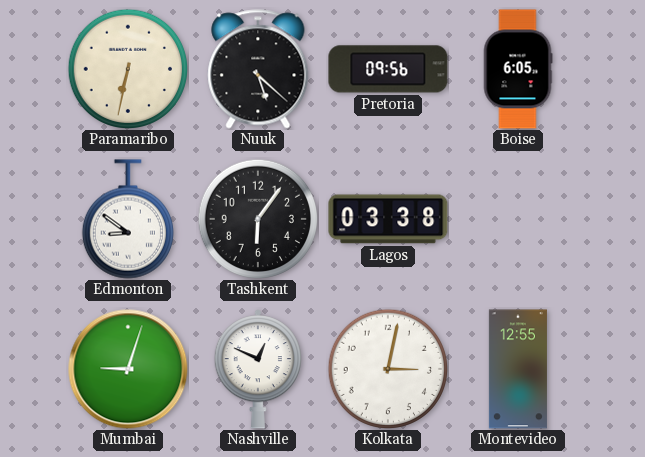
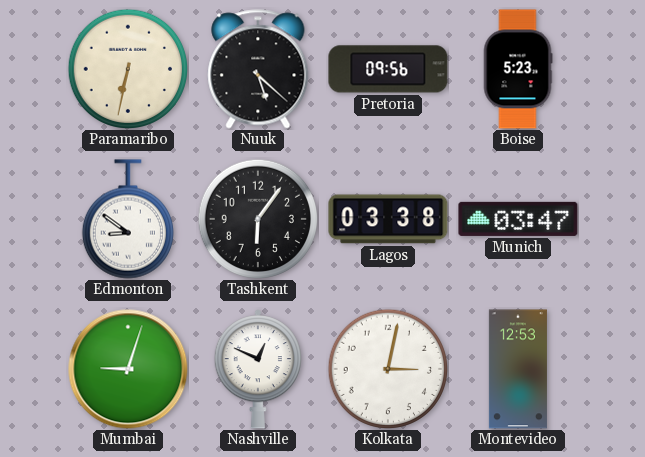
Boise: 6:05 -> 5:23 (518, 69)
Munich: none -> 03:47 (518, 219)
Montevideo: 12:55 -> 12:53 (518, 369)
